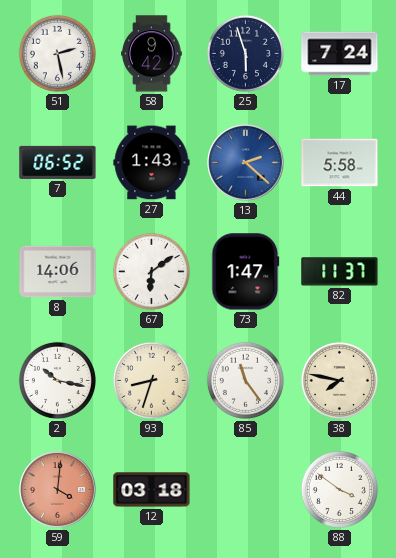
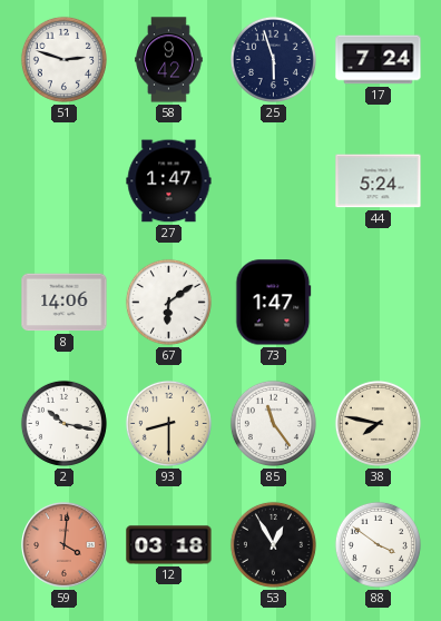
51: 2:28 -> 2:48 (63, 59)
7: 06:52 -> none (58, 162)
27: 1:43 -> 1:47 (169, 181)
13: 2:22 -> none (246, 163)
44: 5:58 -> 5:24 (379, 181)
82: 11:37 -> none (340, 272)
93: 8:33 -> 8:30 (168, 423)
53: none -> 12:55 (273, 544)
